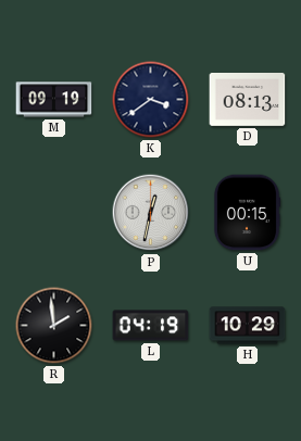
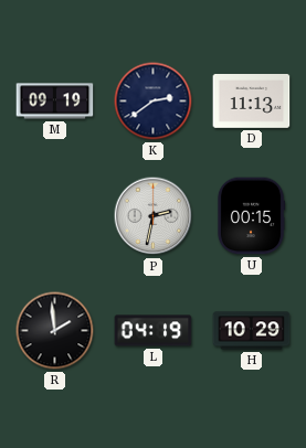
K: 3:39 -> 2:39 (154, 102)
D: 08:13 -> 11:13 (252, 102)
P: 12:32 -> 2:32 (154, 216)
